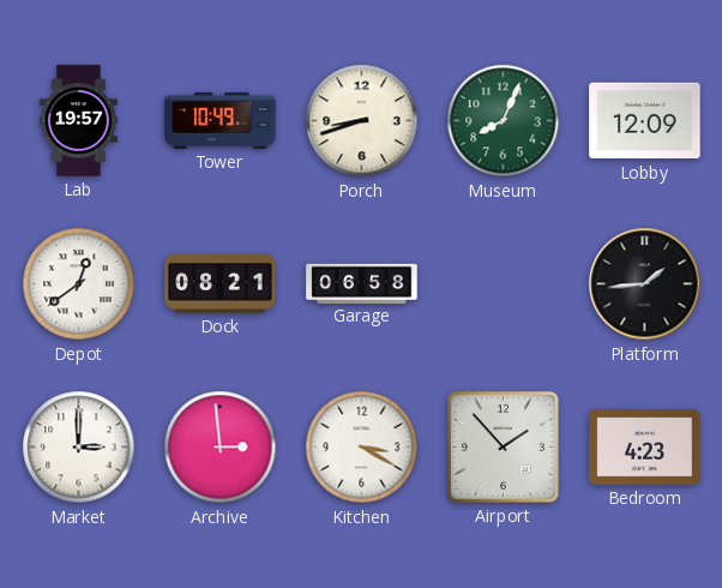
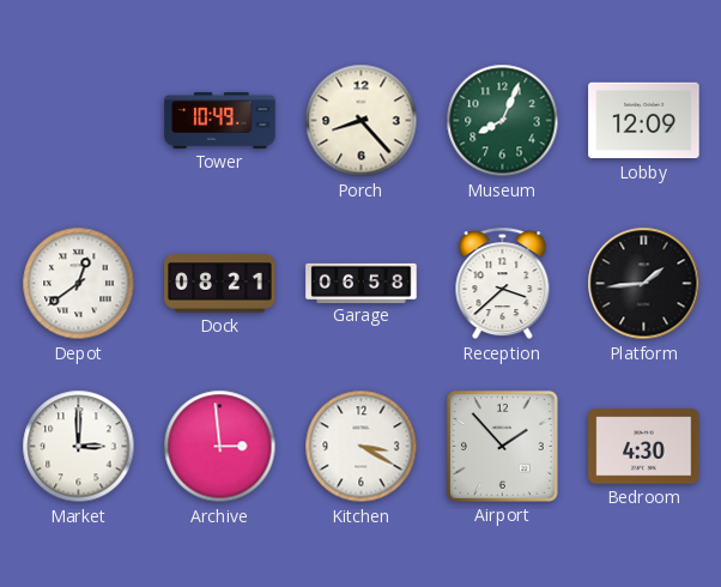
Lab: 19:57 -> none (78, 121)
Porch: 8:42 -> 8:23 (362, 121)
Reception: none -> 3:38 (503, 284)
Bedroom: 4:23 -> 4:30 (644, 447)
